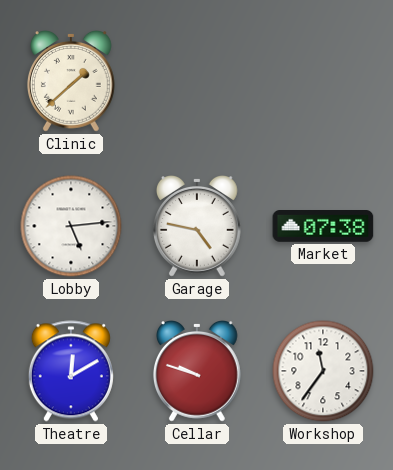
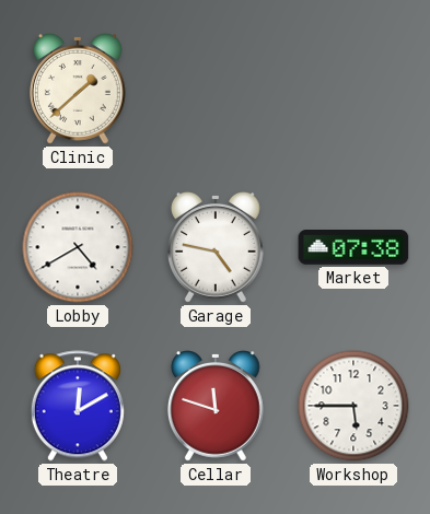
Lobby: 5:14 -> 4:40 (78, 247)
Cellar: 9:48 -> 11:48 (216, 407)
Workshop: 11:36 -> 5:45 (353, 406)
